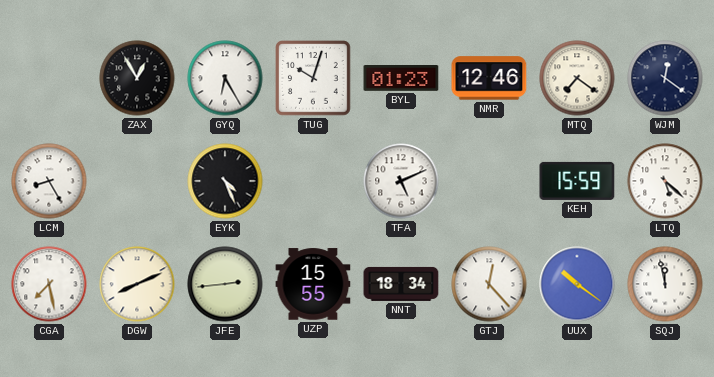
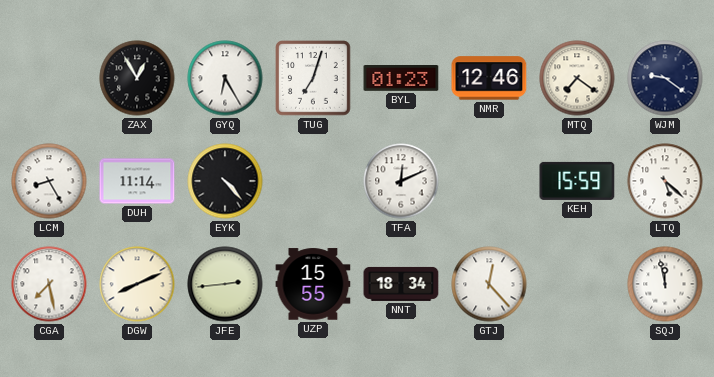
TUG: 10:03 -> 7:03 (313, 78)
WJM: 12:21 -> 9:21 (665, 78)
DUH: none -> 11:14 (137, 181)
EYK: 4:26 -> 4:23 (225, 181)
TFA: 5:11 -> 12:11 (401, 181)
UUX: 10:21 -> none (577, 284)
